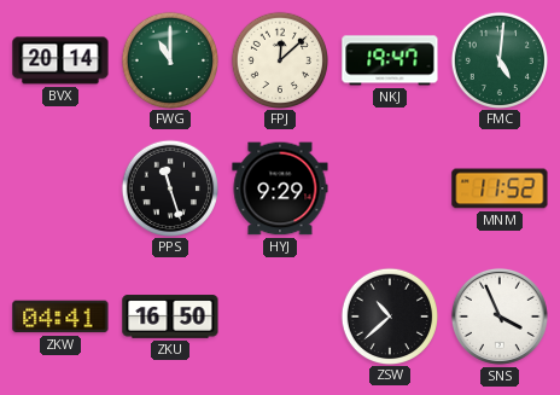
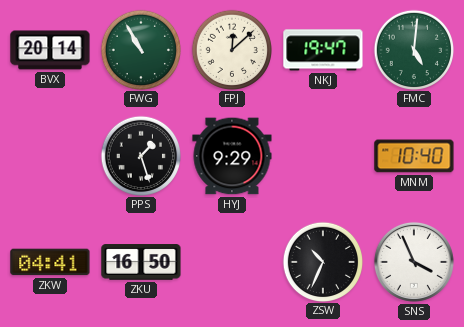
FWG: 11:00 -> 10:55 (140, 49)
PPS: 11:27 -> 1:27 (140, 155)
MNM: 11:52 -> 10:40 (414, 156)
ZSW: 10:38 -> 10:34 (322, 261)
